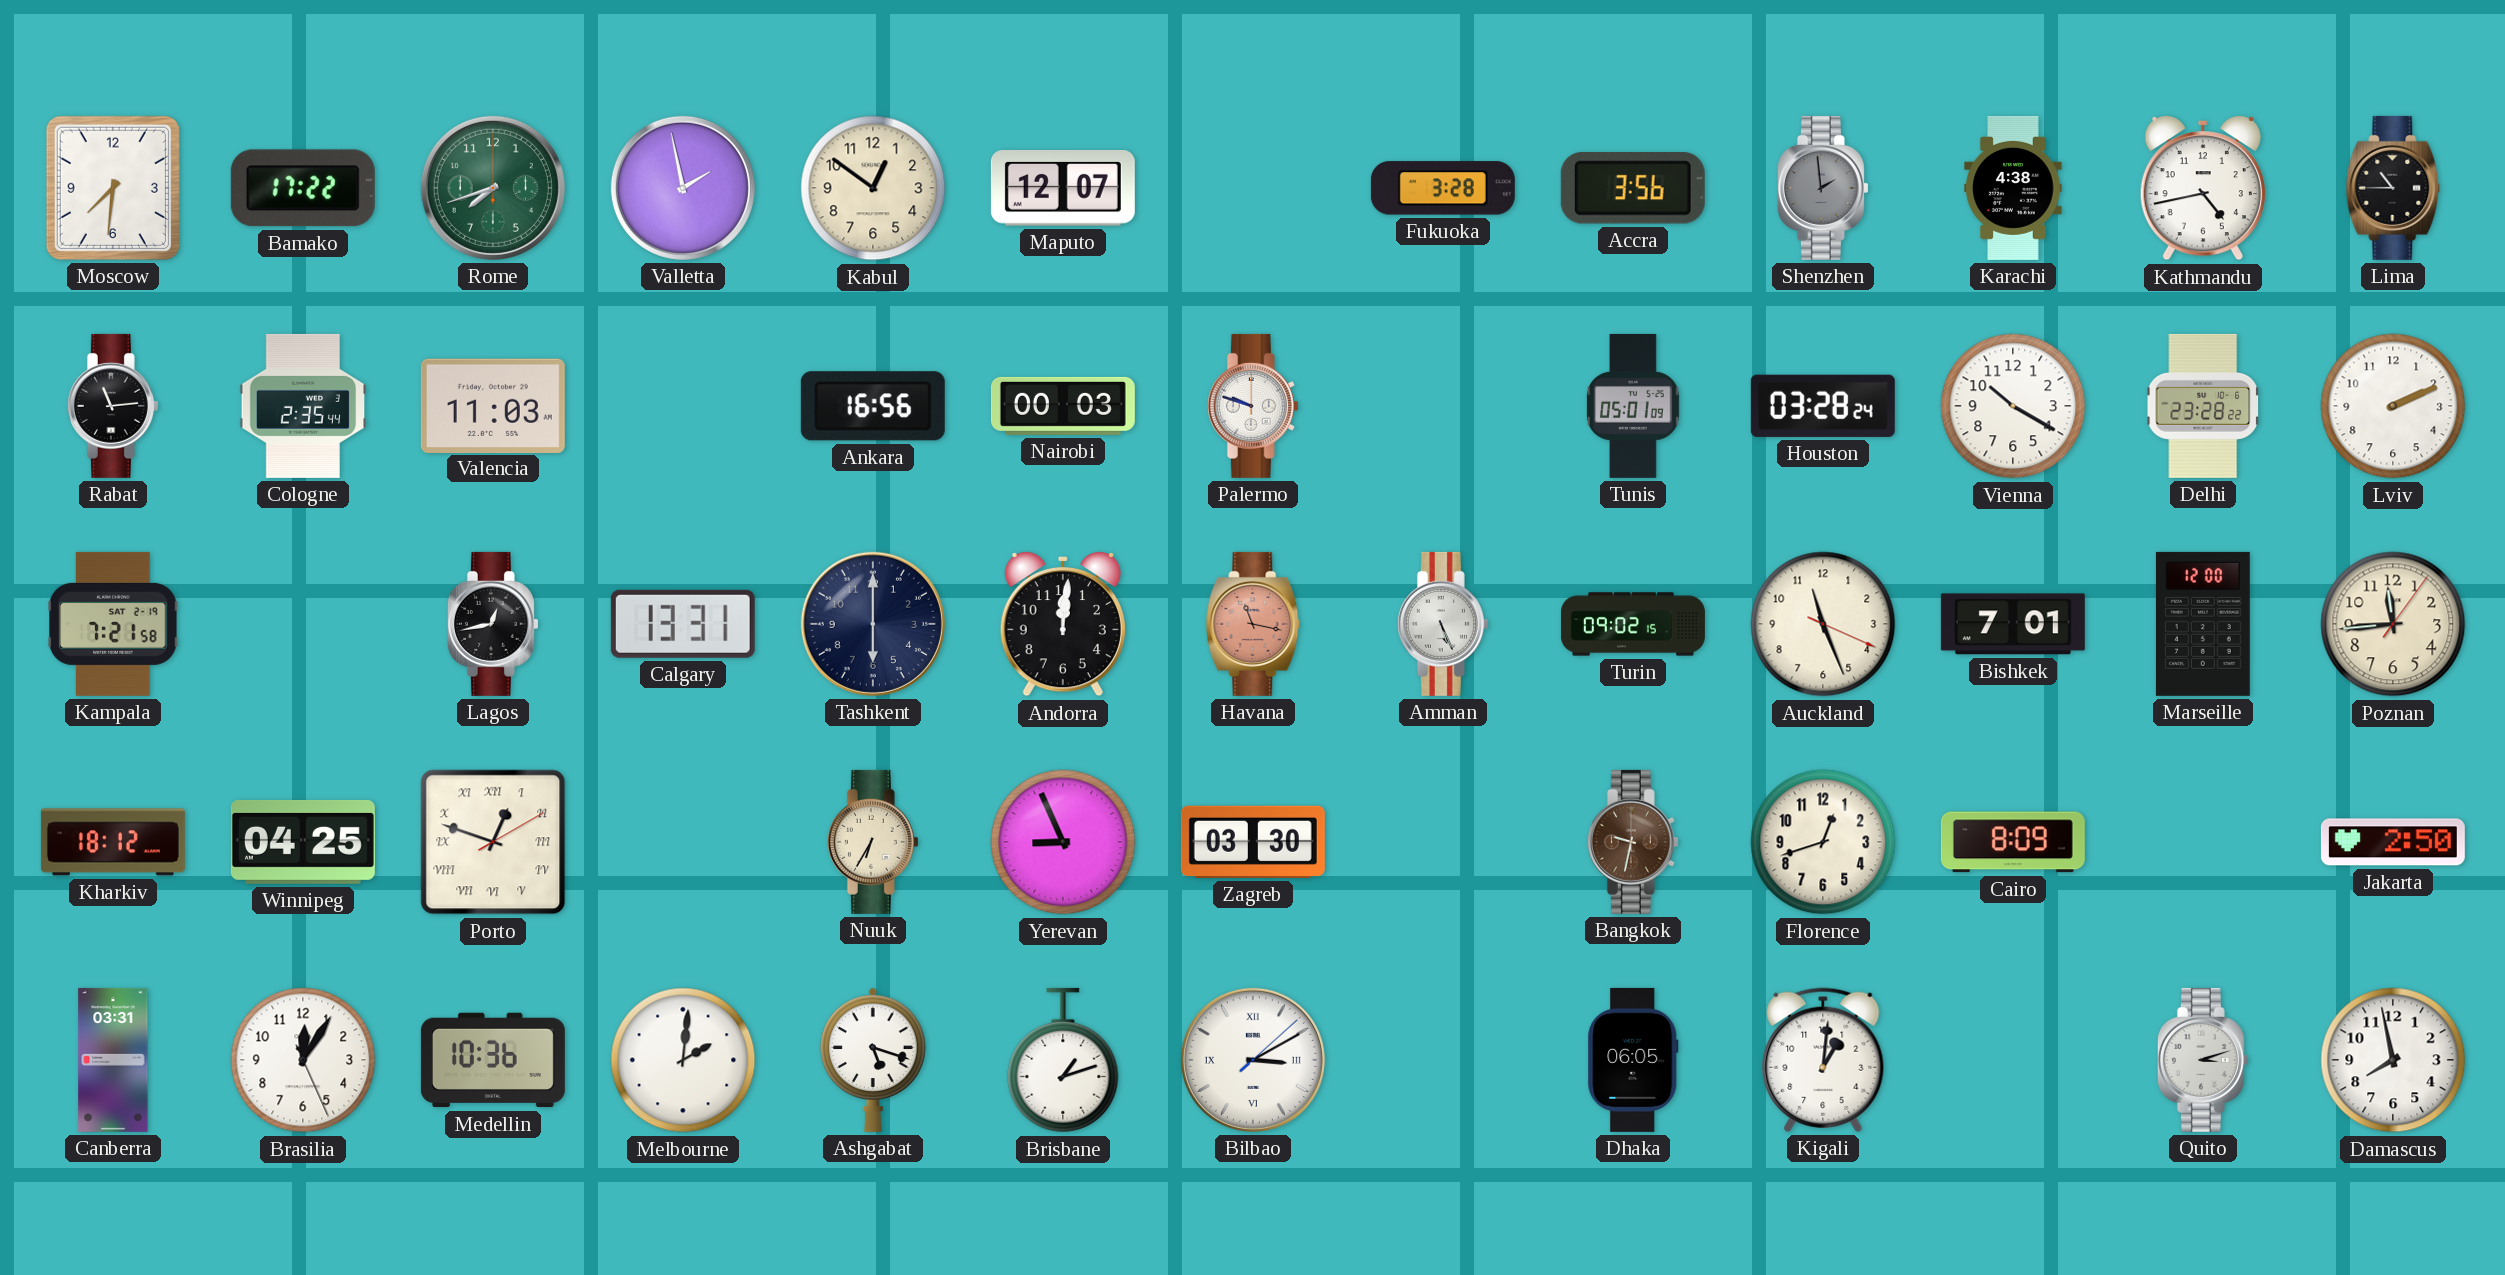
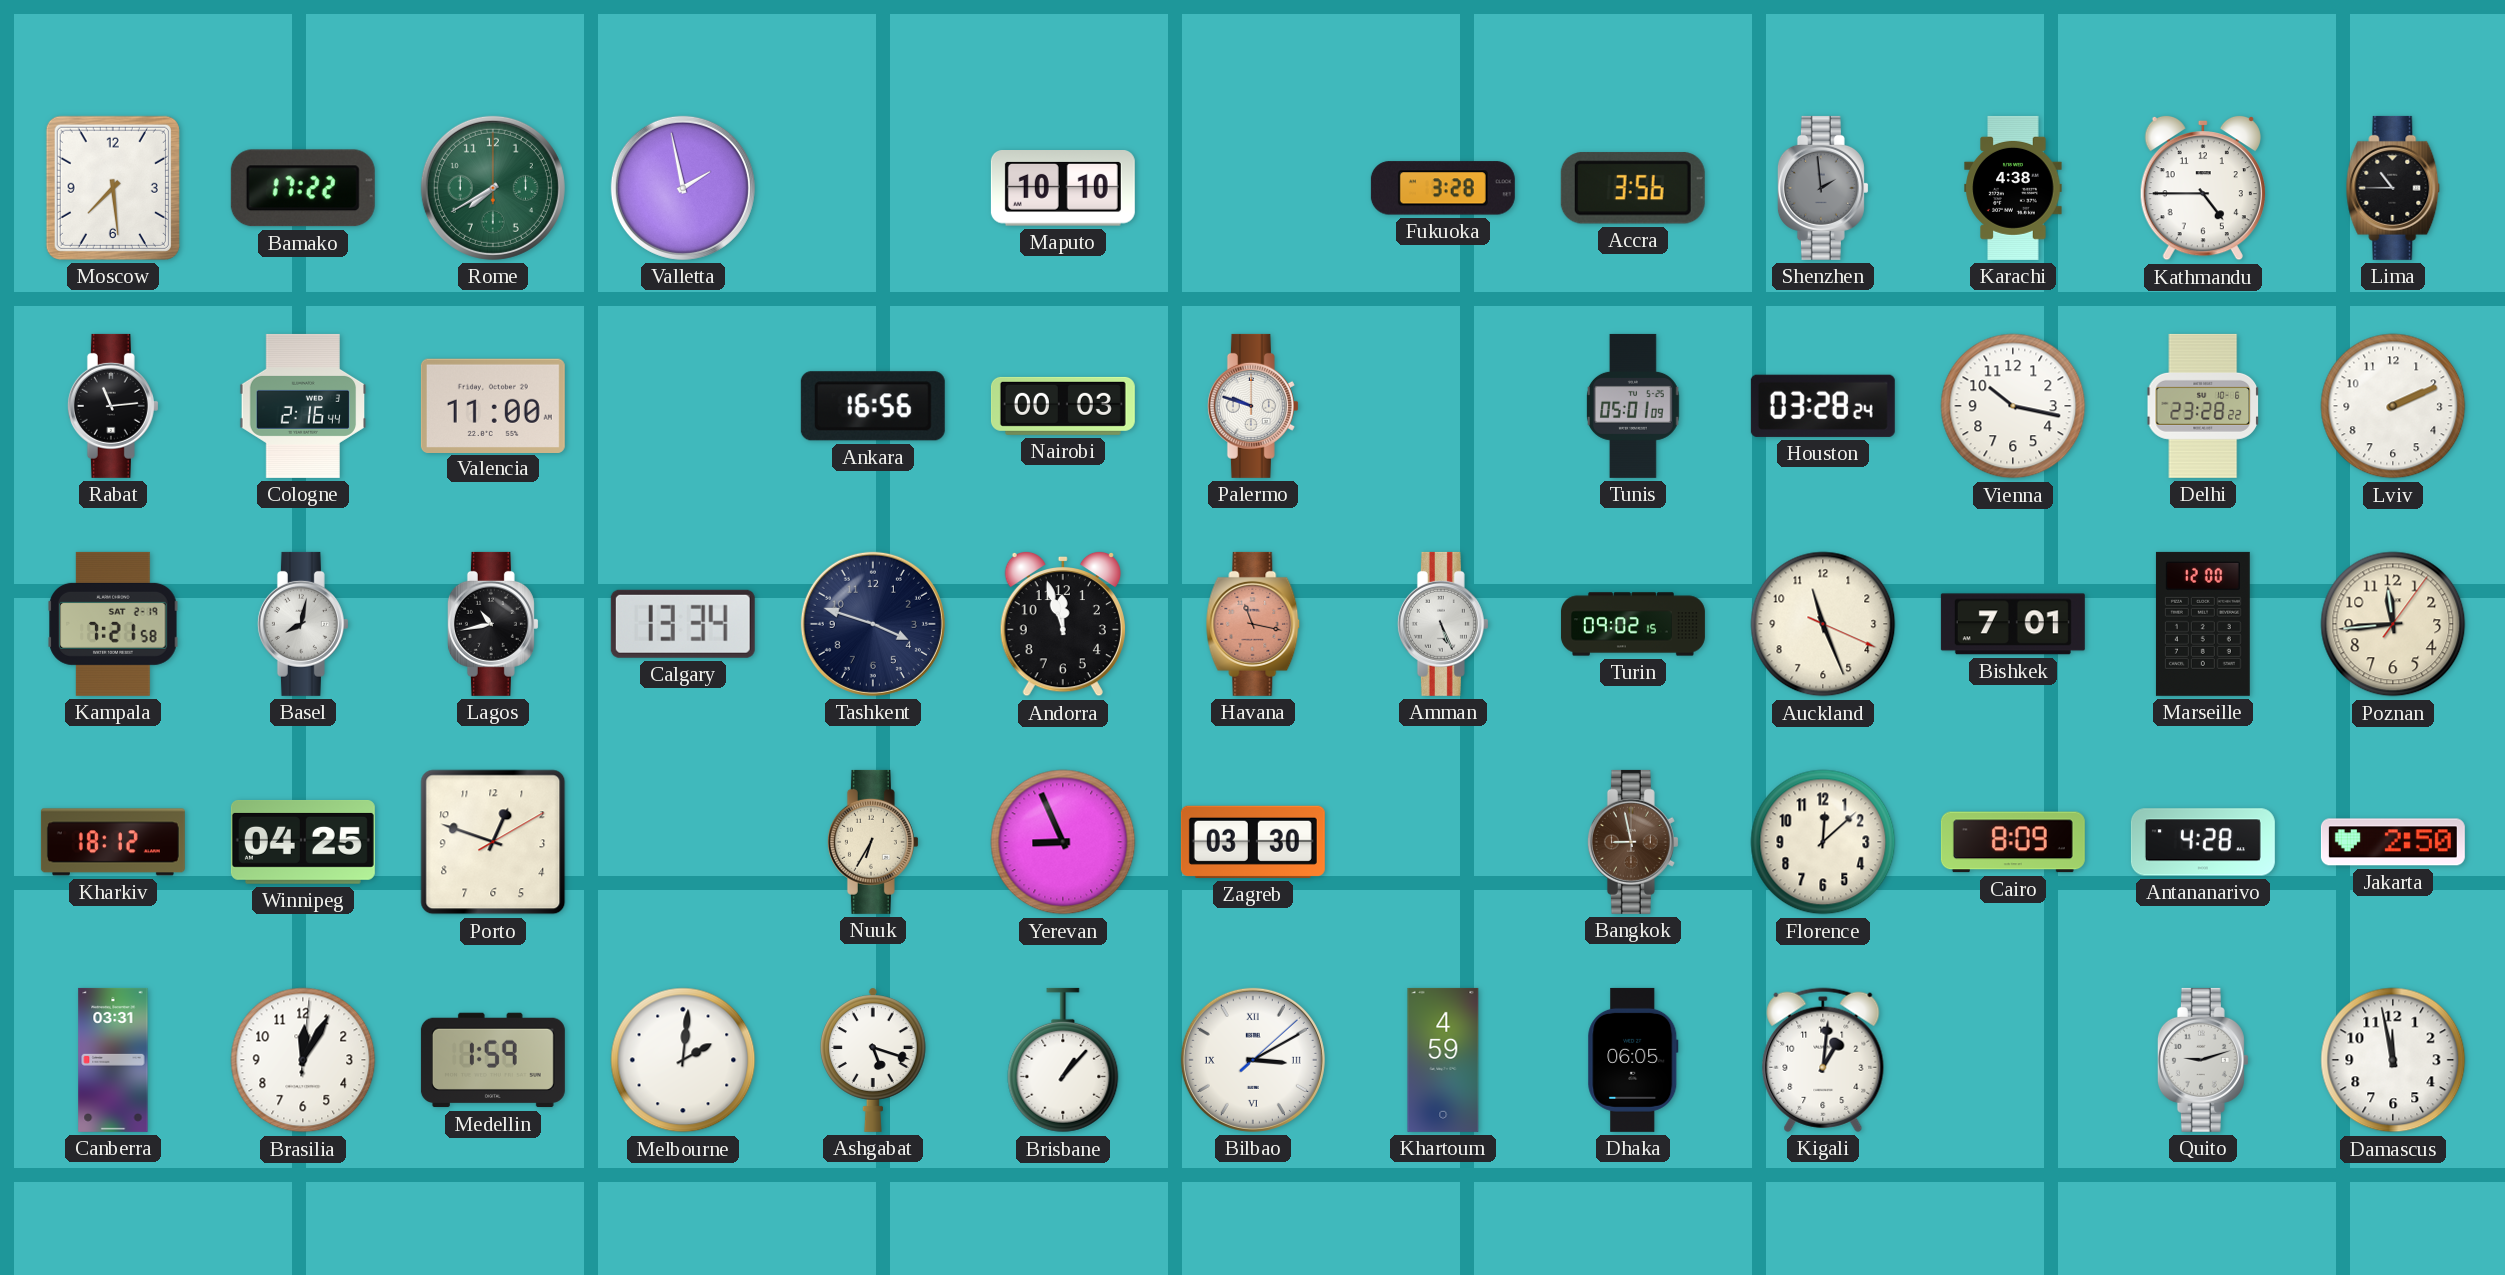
Moscow: 7:31 -> 7:29 (113, 188)
Rome: 7:42 -> 7:40 (493, 188)
Kabul: 12:51 -> none (873, 188)
Maputo: 12:07 -> 10:10 (1063, 189)
Kathmandu: 4:43 -> 4:45 (2203, 188)
Cologne: 2:35 -> 2:16 (303, 406)
Valencia: 11:03 -> 11:00 (493, 405)
Vienna: 10:20 -> 10:17 (2013, 406)
Basel: none -> 8:02 (303, 624)
Lagos: 12:43 -> 10:43 (493, 624)
Calgary: 13:31 -> 13:34 (683, 624)
Tashkent: 6:00 -> 3:48 (873, 624)
Andorra: 12:01 -> 11:57 (1063, 624)
Porto numerals: Roman -> Arabic (493, 842)
Bangkok: 9:32 -> 8:58 (1633, 842)
Florence: 12:42 -> 12:08 (1823, 842)
Antananarivo: none -> 4:28 (2203, 842)
Brasilia: 12:05:26 -> 12:05:01 (303, 1060)
Medellin: 10:36 -> 1:59 (493, 1060)
Brisbane: 1:12 -> 1:07 (1063, 1060)
Khartoum: none -> 4:59 (1443, 1060)
Quito: 3:12 -> 9:12 (2203, 1060)
Damascus: 7:58 -> 11:58 (2393, 1060)
